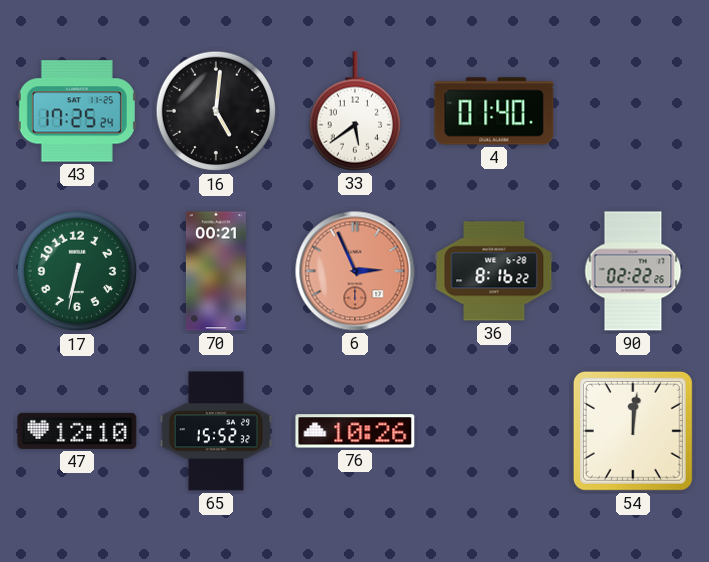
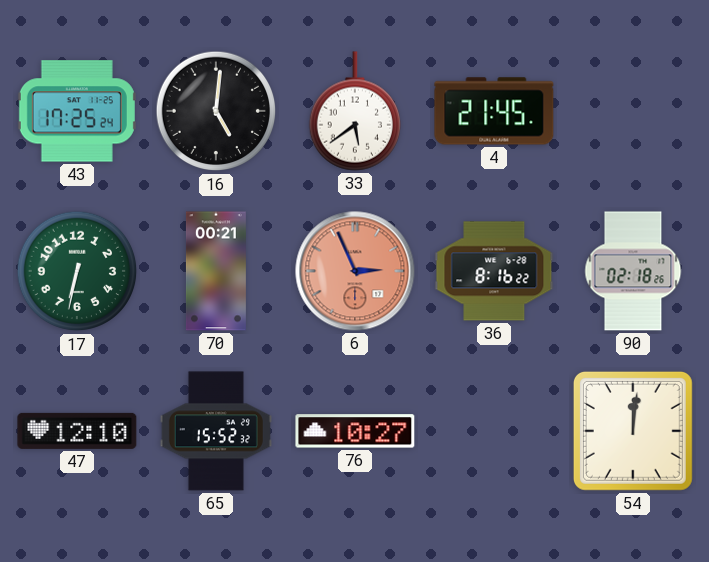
4: 01:40 -> 21:45 (494, 111)
90: 02:22 -> 02:18 (633, 271)
76: 10:26 -> 10:27 (355, 431)
